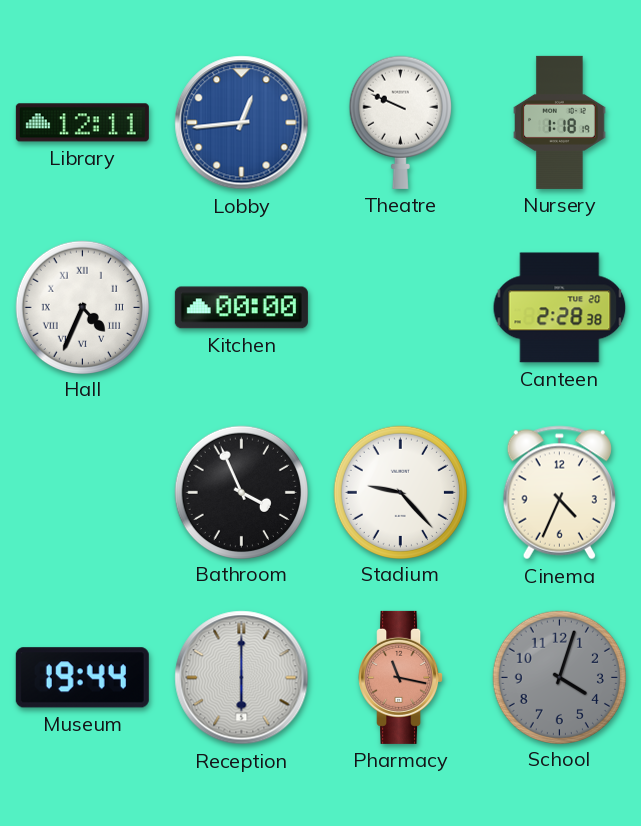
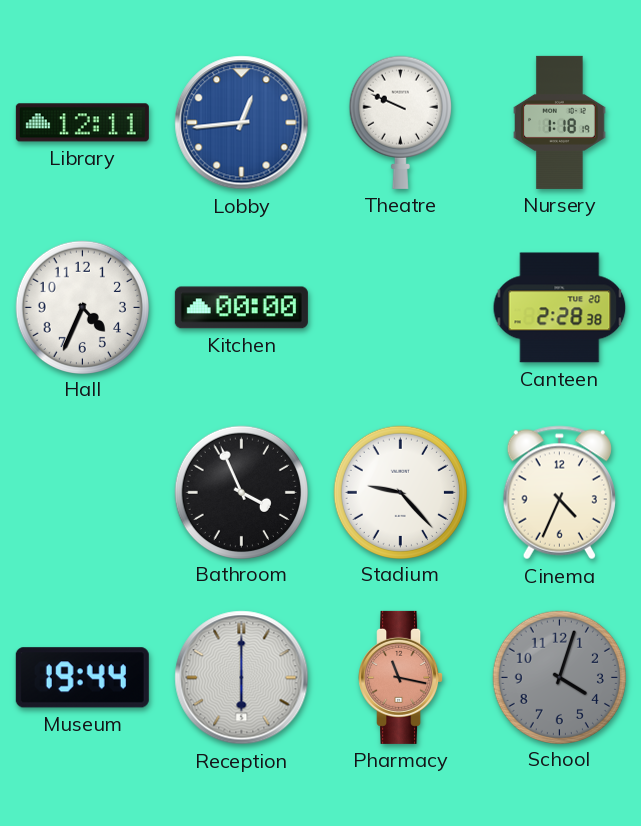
Hall numerals: Roman -> Arabic (82, 307)
